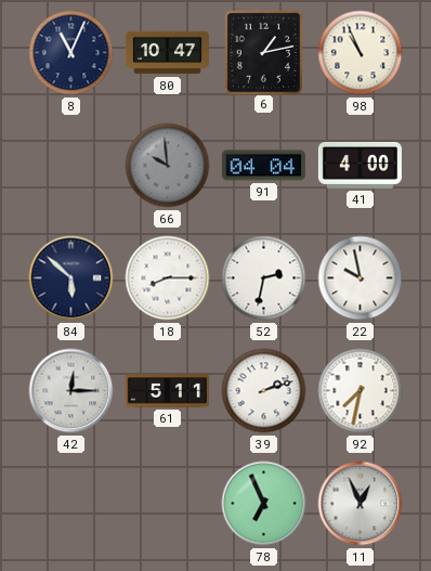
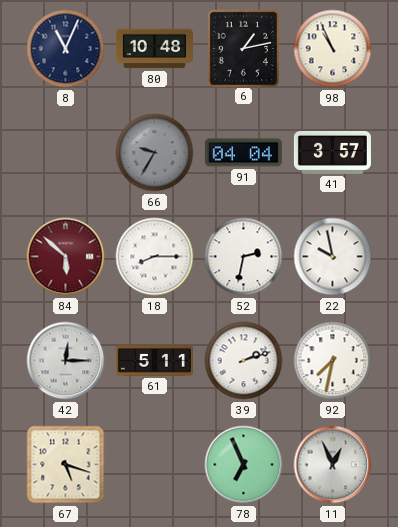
80: 10:47 -> 10:48 (154, 49)
66: 9:59 -> 9:35 (155, 153)
41: 4:00 -> 3:57 (332, 152)
84 dial: navy -> burgundy (66, 257)
67: none -> 5:18 (66, 465)
